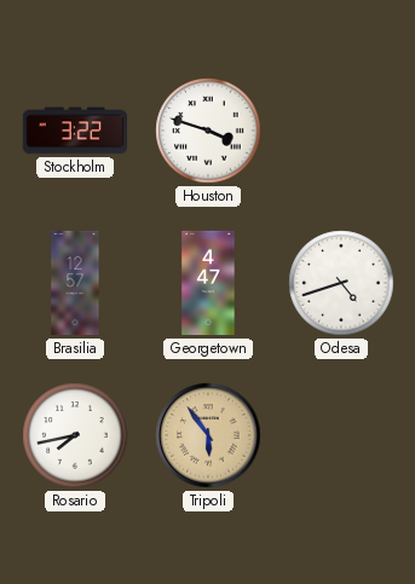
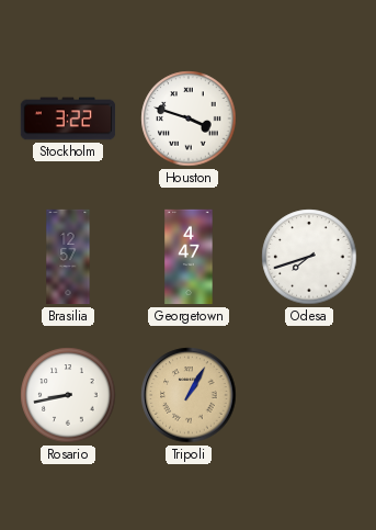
Odesa: 4:42 -> 7:42 (309, 257)
Rosario: 7:43 -> 8:43 (68, 395)
Tripoli: 5:54 -> 1:05 (189, 395)
